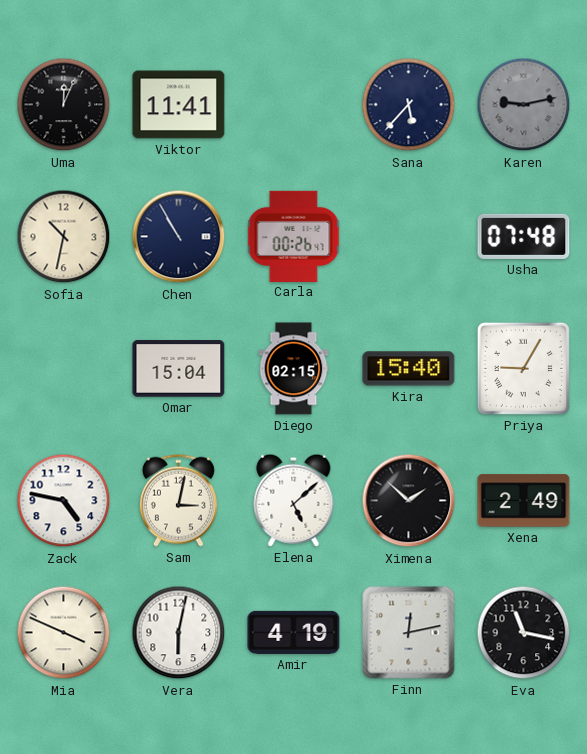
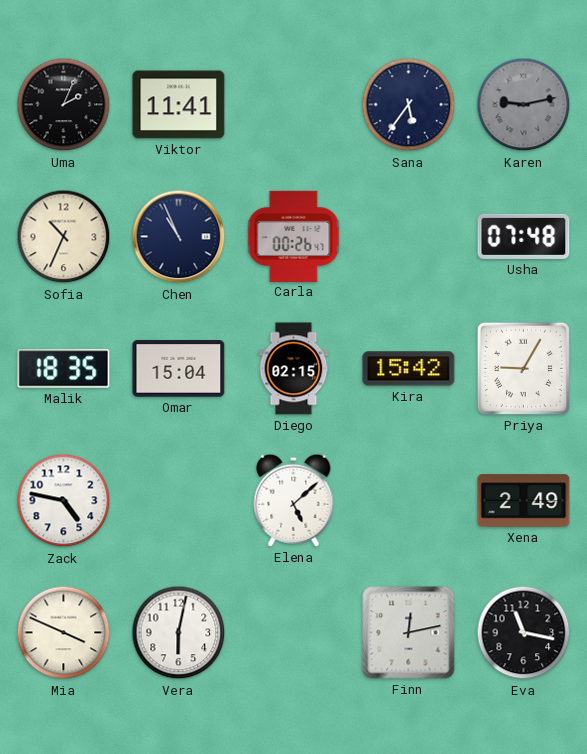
Uma: 12:04 -> 2:04 (64, 105)
Sana: 5:37 -> 5:36 (409, 105)
Sofia: 10:32 -> 10:34 (64, 237)
Chen: 10:55 -> 10:56 (179, 237)
Malik: none -> 18:35 (64, 369)
Kira: 15:40 -> 15:42 (409, 369)
Sam: 3:02 -> none (178, 500)
Ximena: 1:52 -> none (409, 501)
Amir: 4:19 -> none (294, 632)
